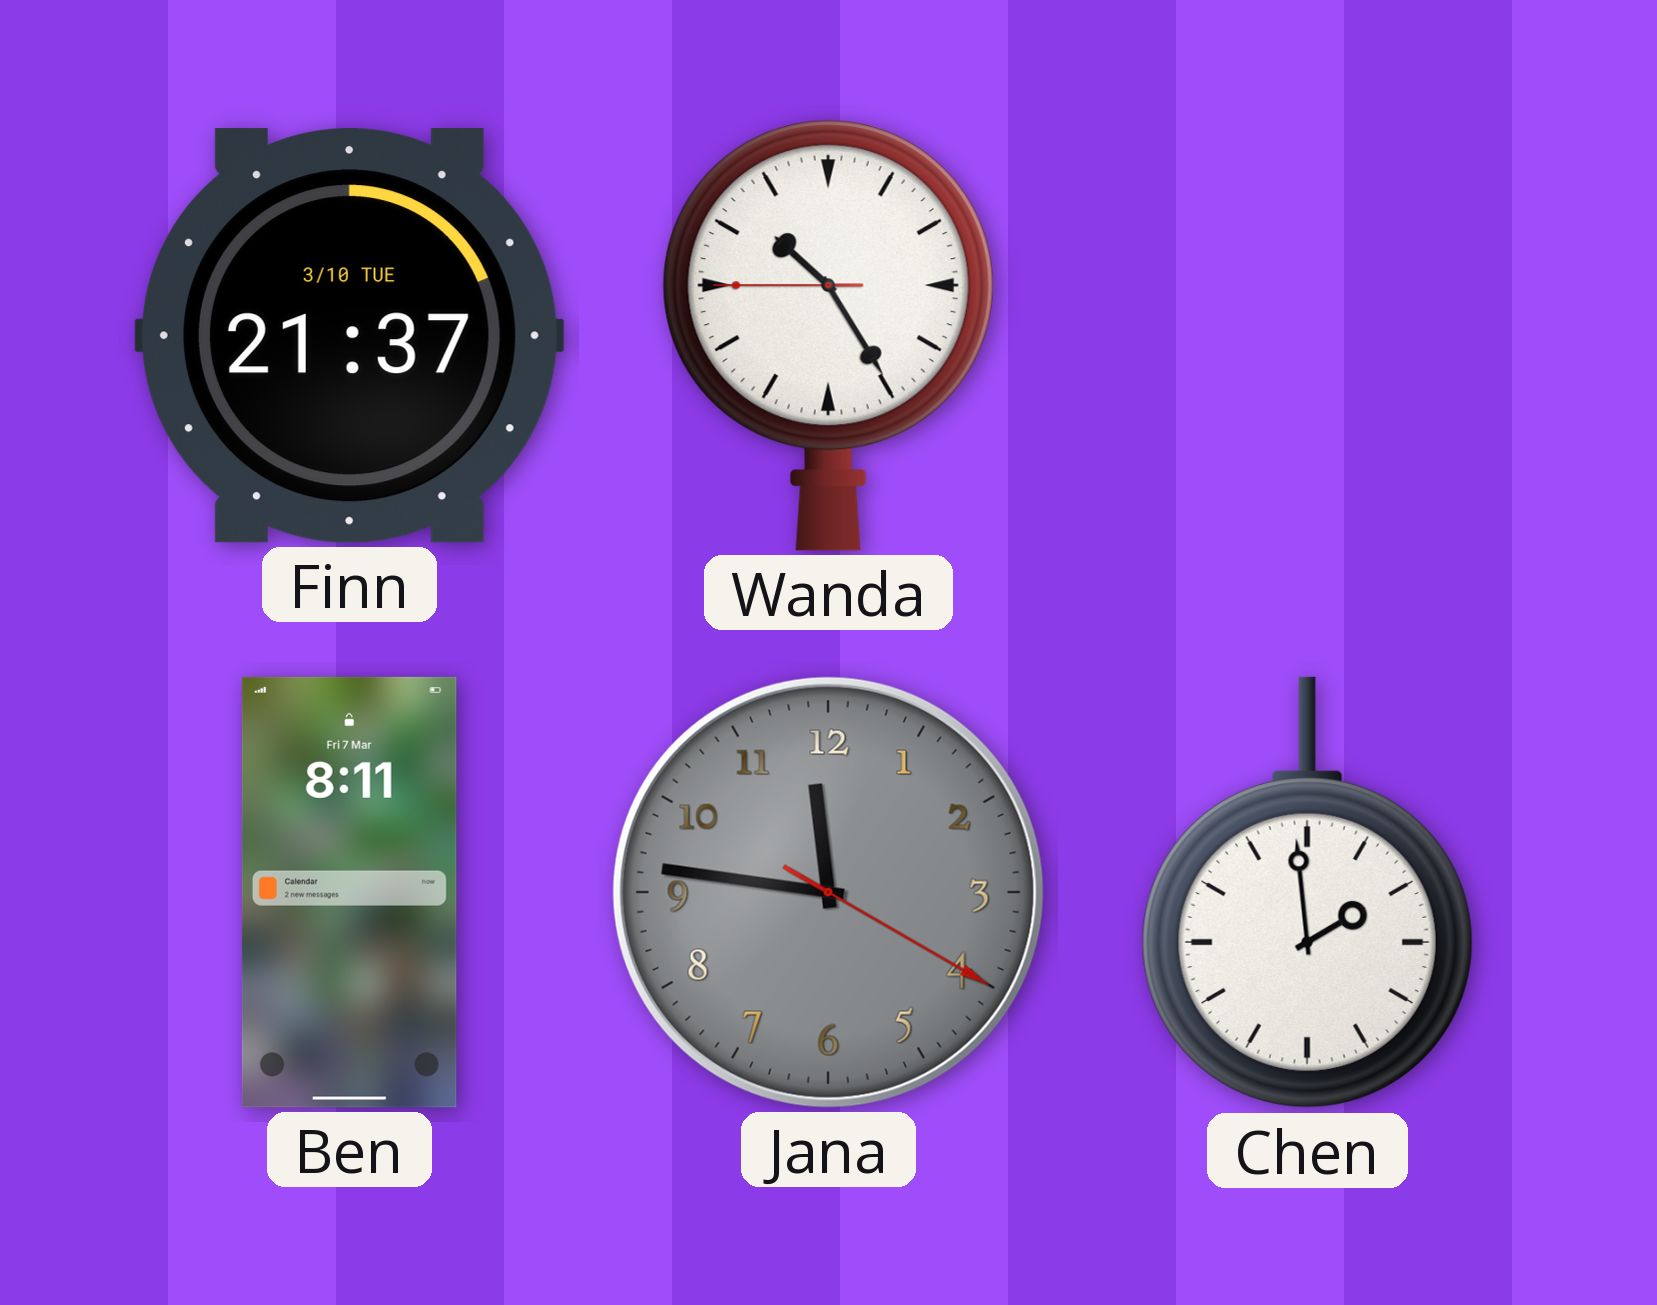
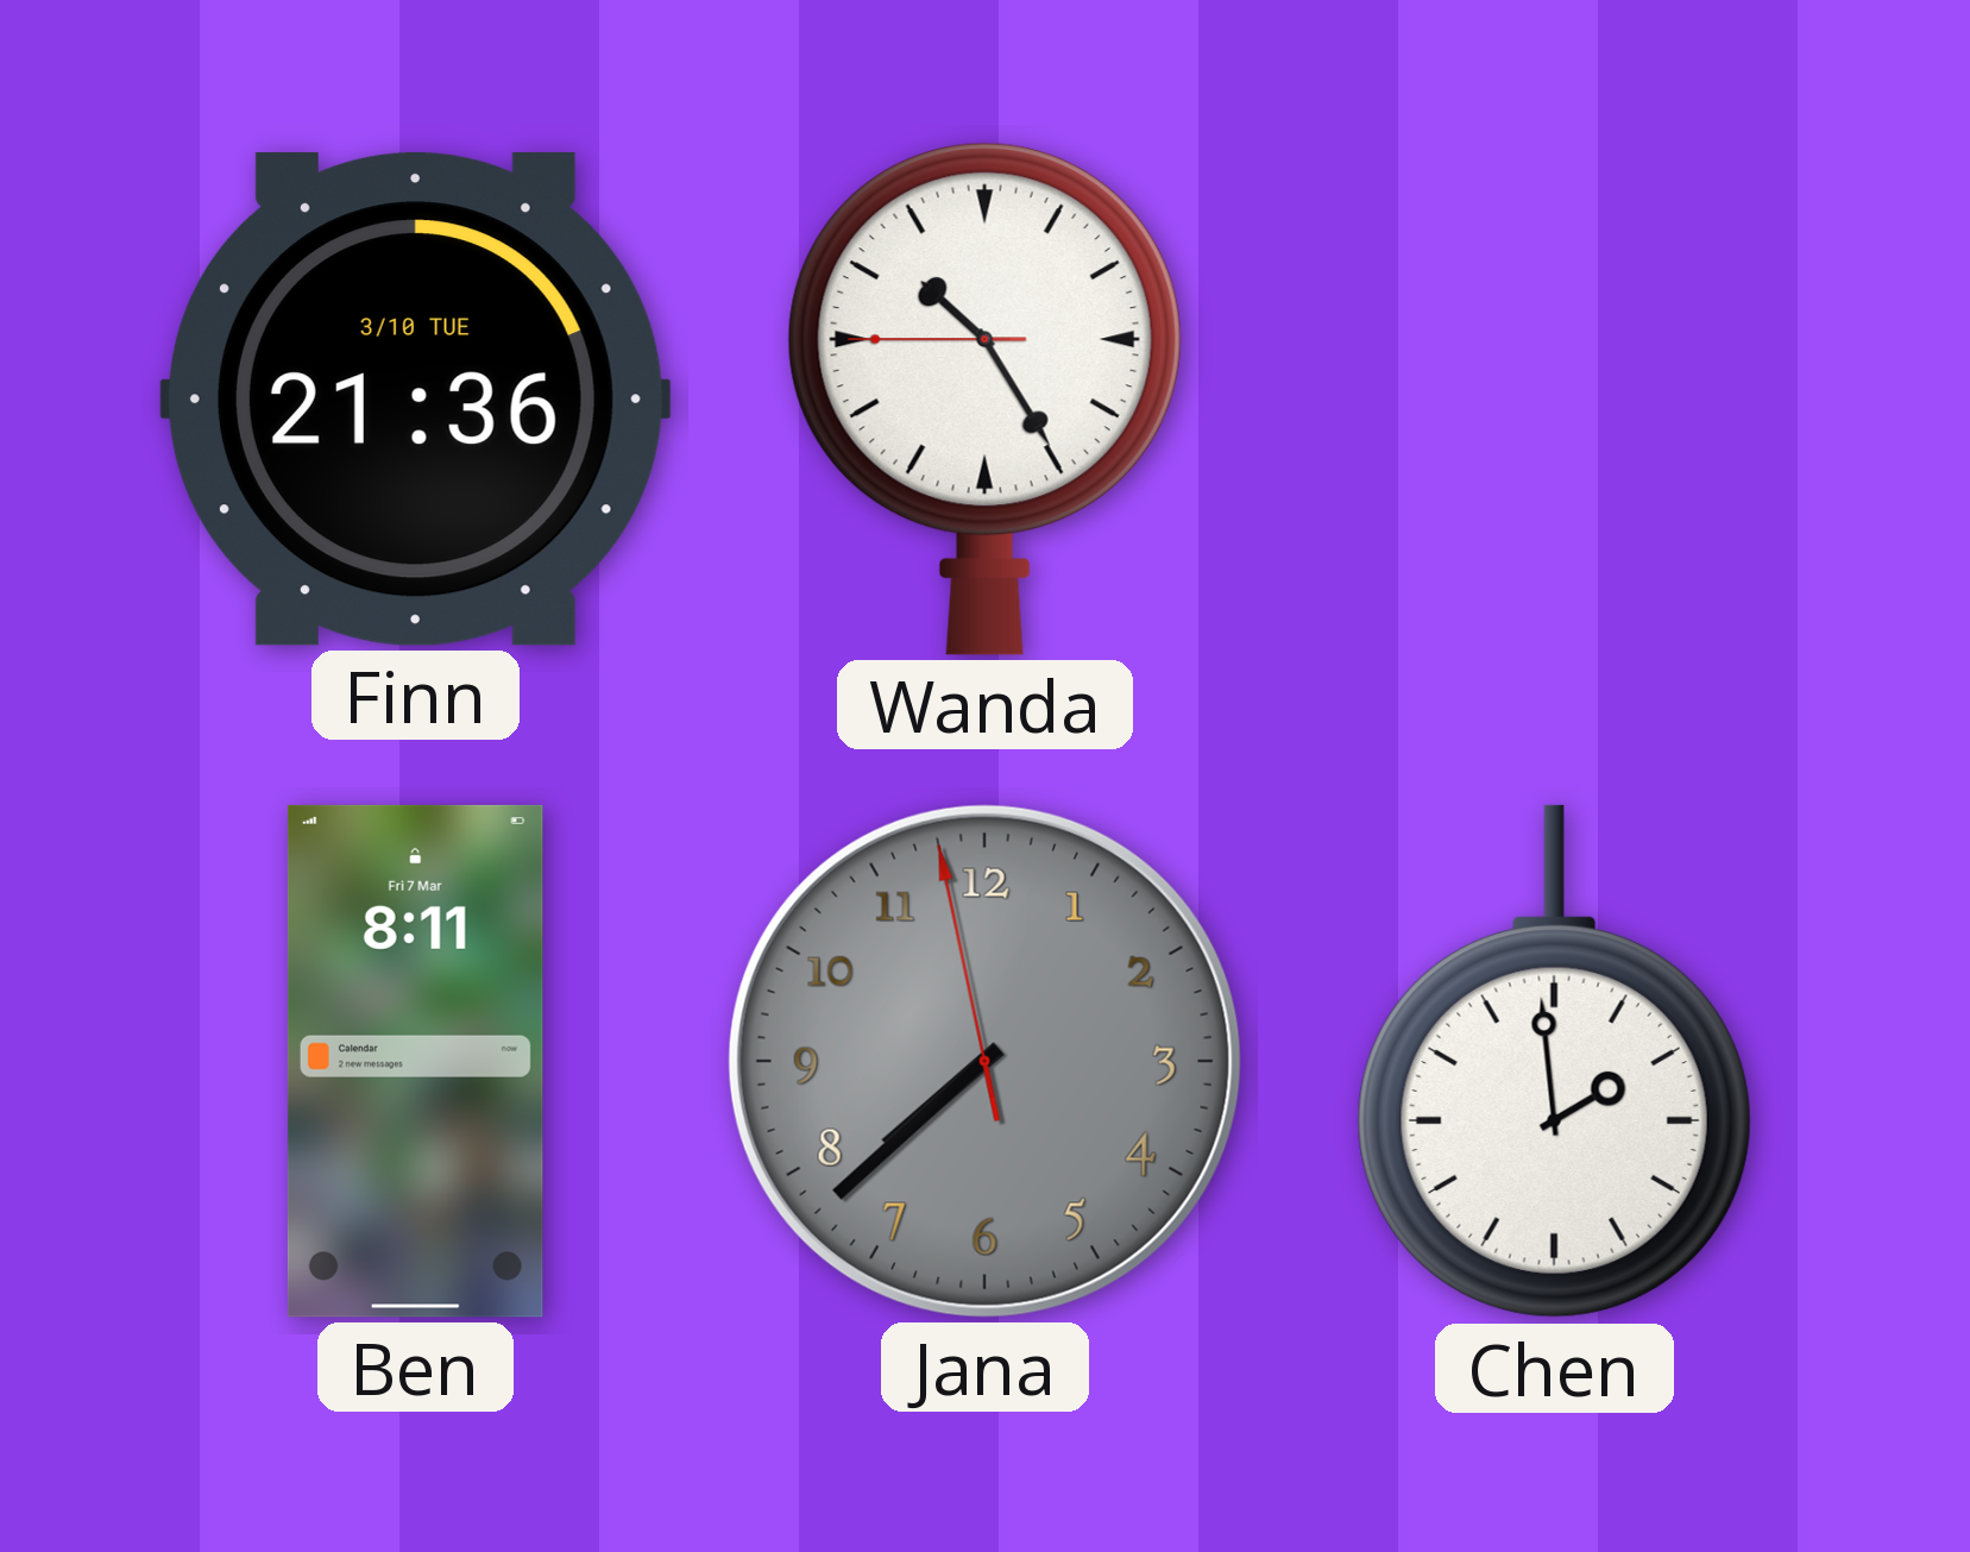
Finn: 21:37 -> 21:36 (415, 400)
Jana: 11:46 -> 7:37 (984, 1061)
